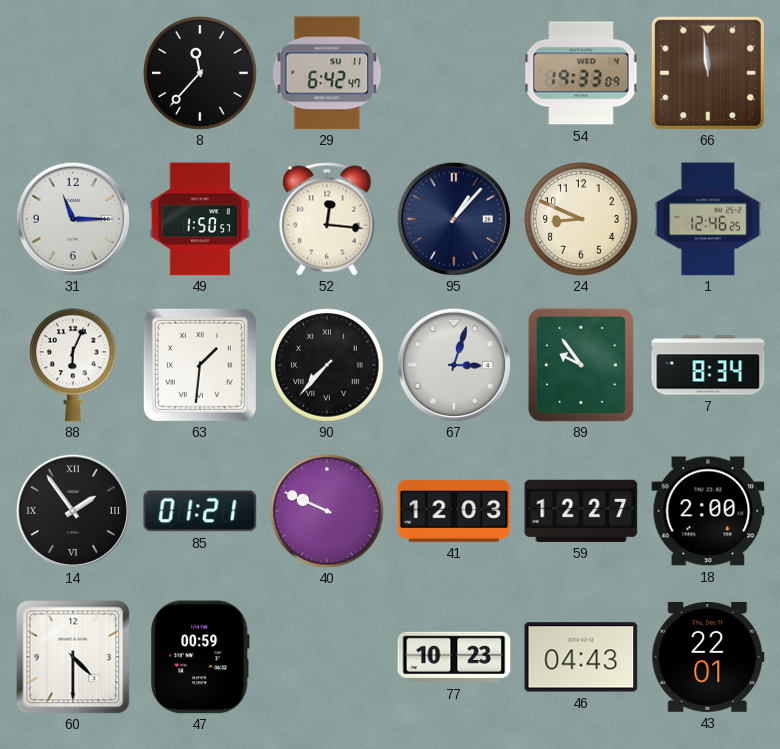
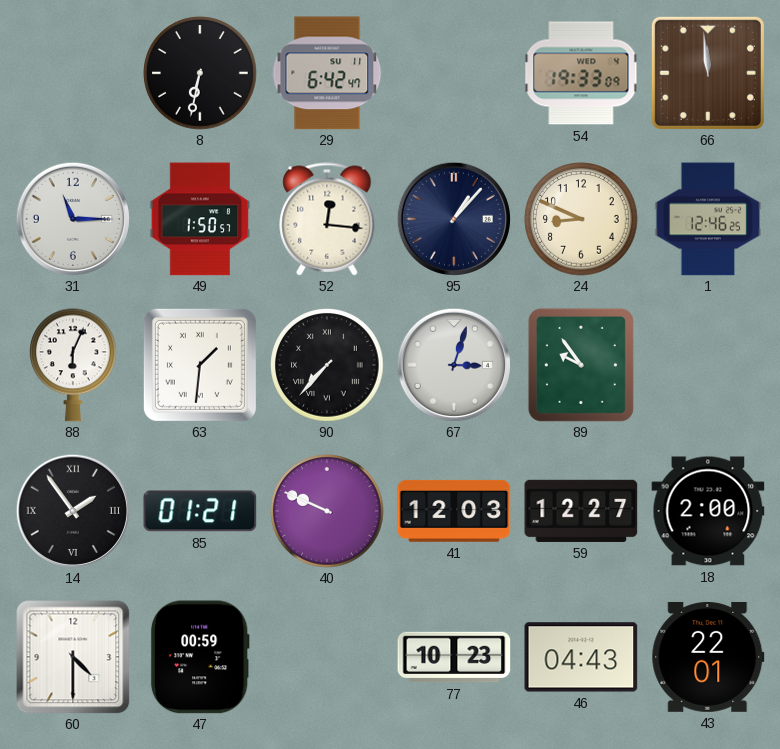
8: 11:37 -> 6:32 (200, 73)
7: 8:34 -> none (708, 365)
